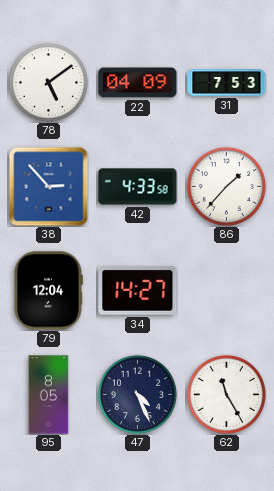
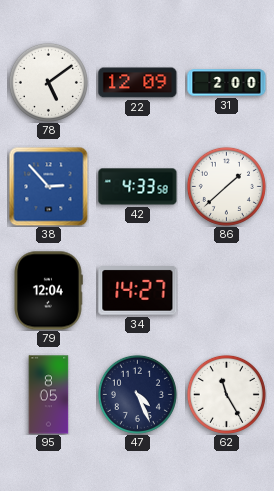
22: 04:09 -> 12:09 (138, 83)
31: 7:53 -> 2:00 (227, 83)
86: 1:37 -> 1:38 (226, 186)
